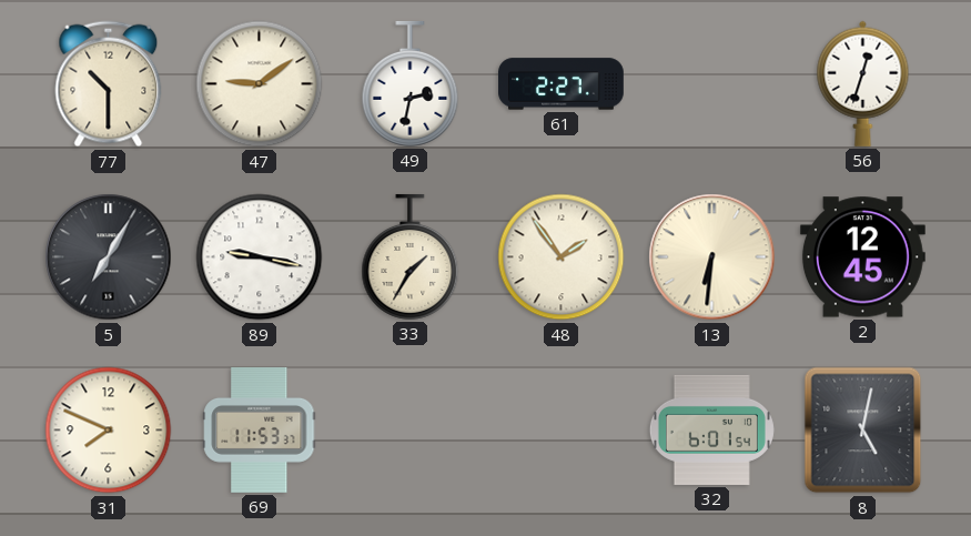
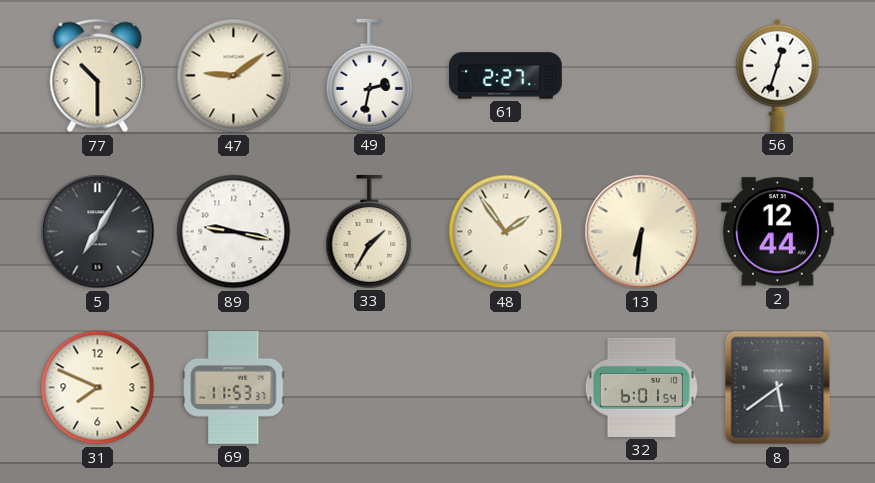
2: 12:45 -> 12:44 (777, 232)
8: 5:02 -> 5:39 (778, 388)
